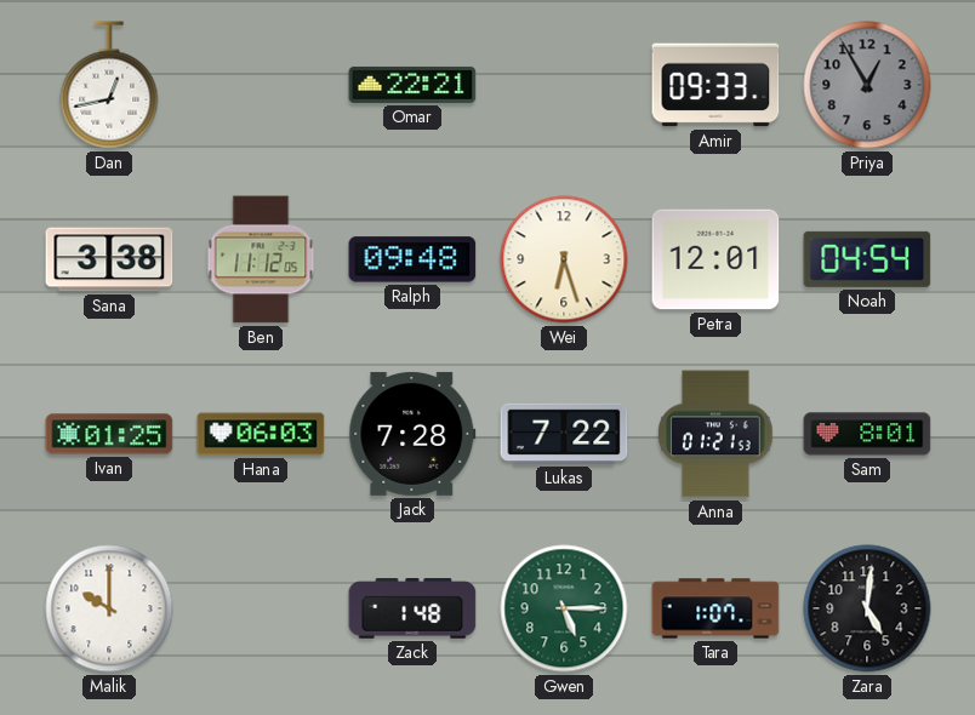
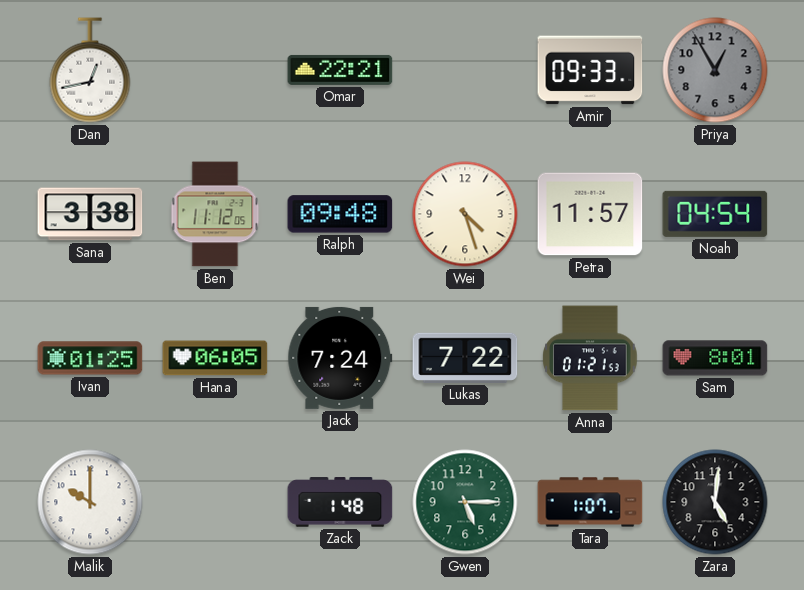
Wei: 6:27 -> 4:27 (465, 214)
Petra: 12:01 -> 11:57 (590, 214)
Hana: 06:03 -> 06:05 (215, 358)
Jack: 7:28 -> 7:24 (340, 358)
